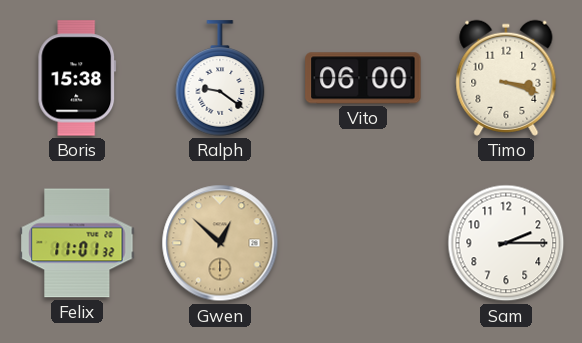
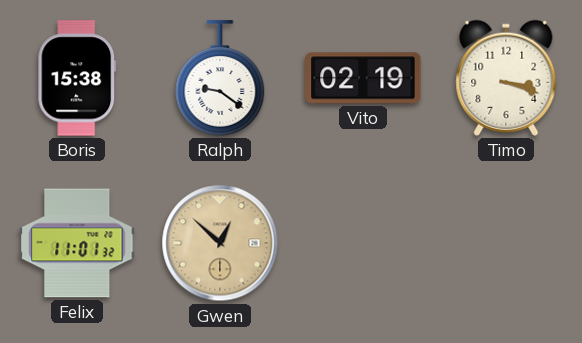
Vito: 06:00 -> 02:19 (363, 78)
Sam: 2:15 -> none (506, 243)
